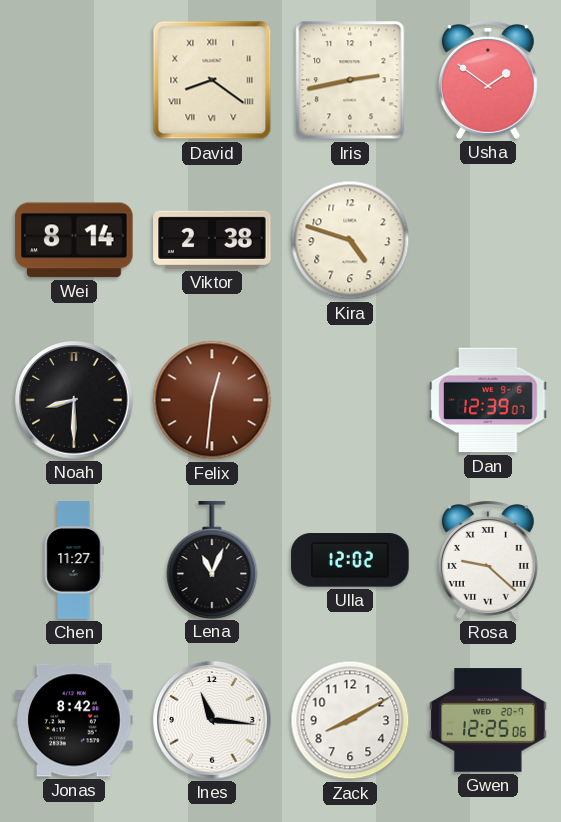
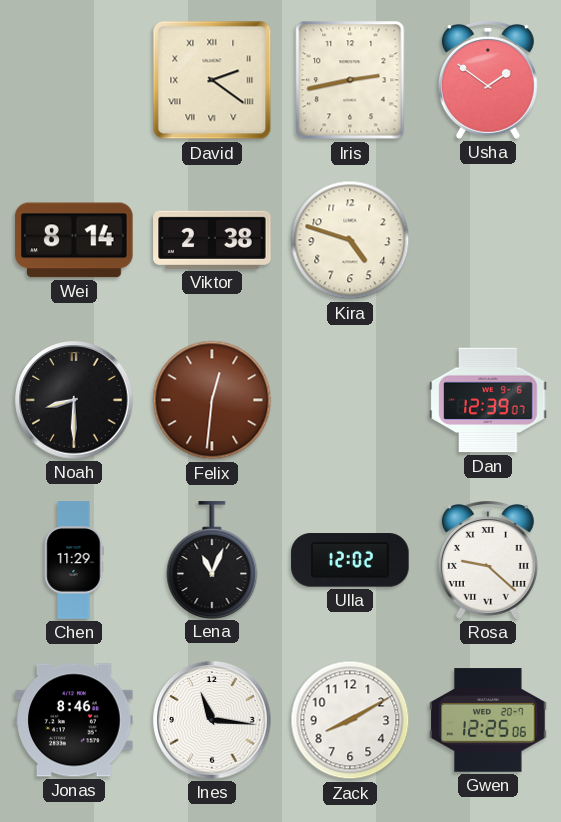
David: 8:21 -> 2:21 (212, 80)
Chen: 11:27 -> 11:29 (74, 560)
Jonas: 8:42 -> 8:46 (74, 720)
